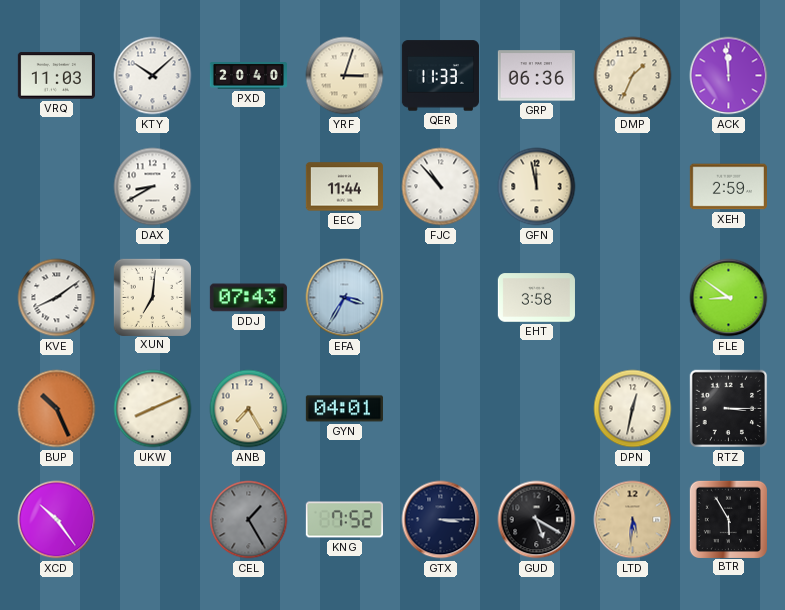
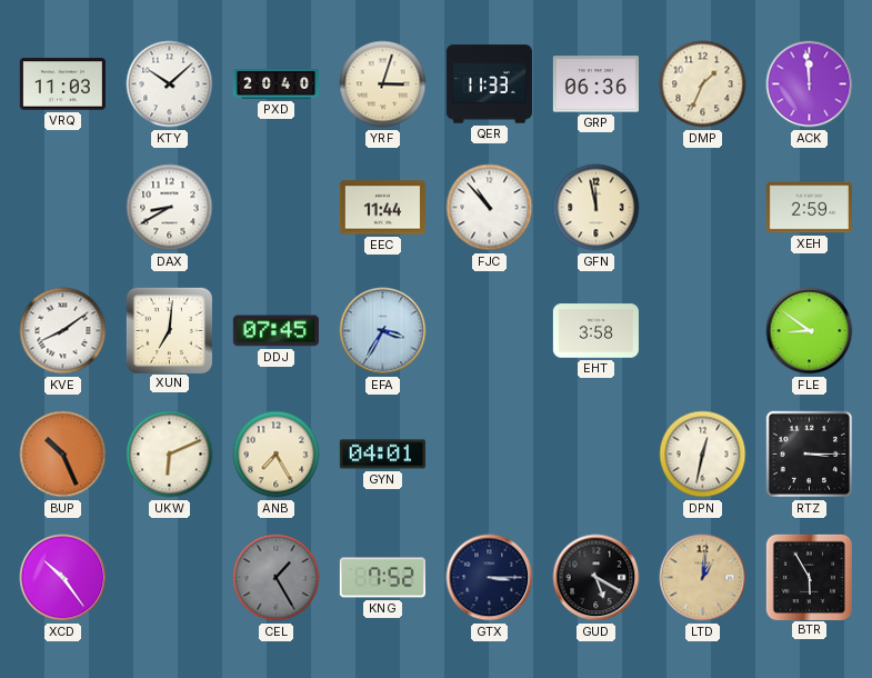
DDJ: 07:43 -> 07:45 (275, 331)
UKW: 8:11 -> 6:11 (170, 455)
LTD: 5:31 -> 1:01 (703, 578)
